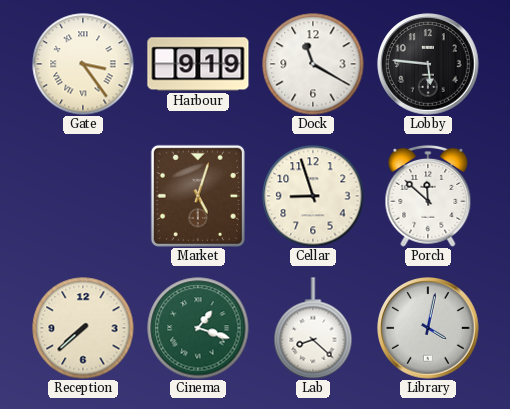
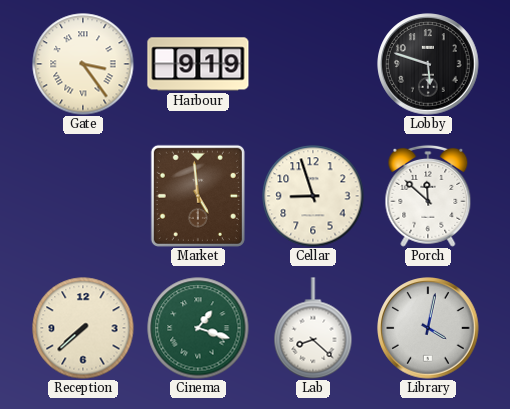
Dock: 11:20 -> none (313, 64)
Lobby: 5:46 -> 5:48 (428, 64)
Market: 5:03 -> 4:59 (198, 196)
